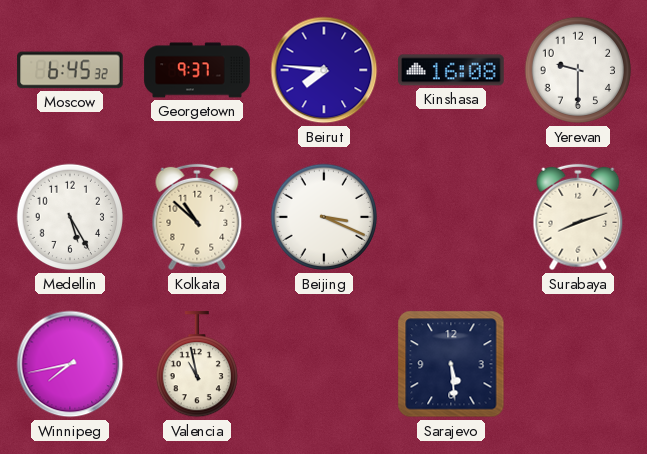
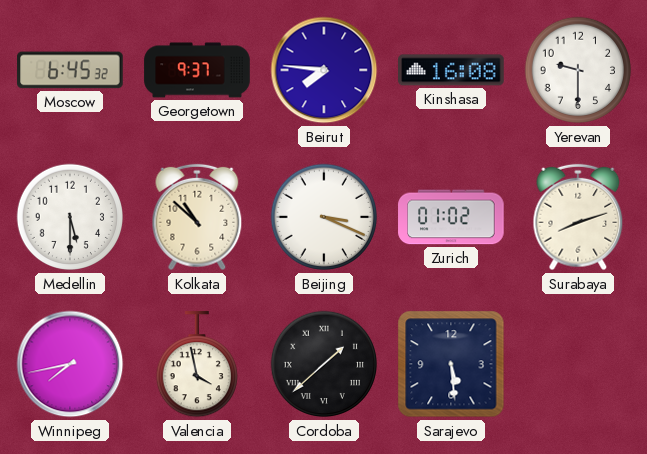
Medellin: 5:25 -> 5:30 (70, 217)
Zurich: none -> 01:02 (451, 217)
Valencia: 10:58 -> 3:58 (196, 365)
Cordoba: none -> 1:38 (324, 364)
